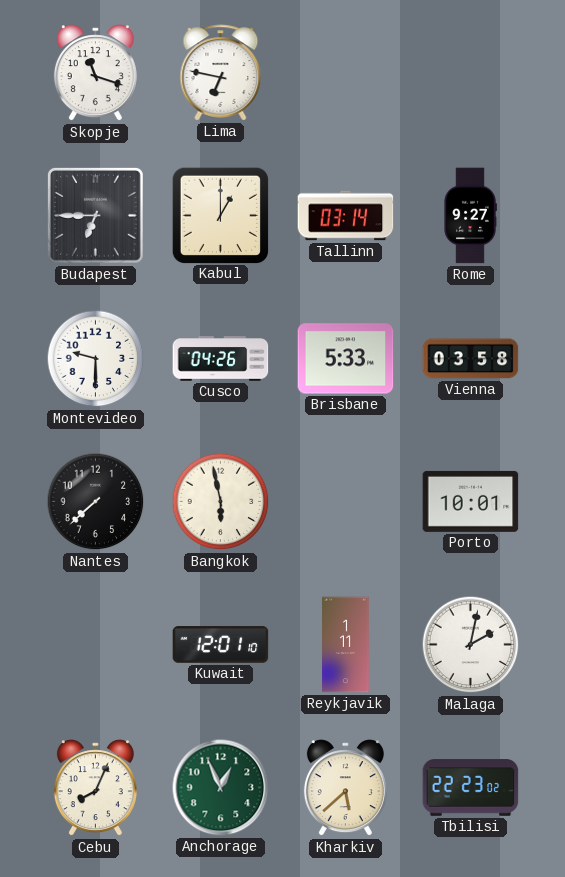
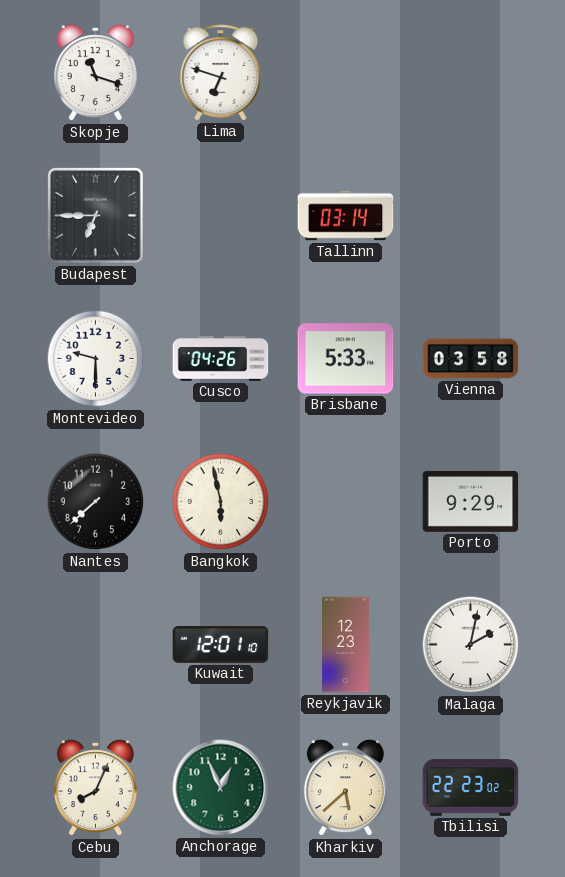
Lima: 6:47 -> 6:48 (221, 73)
Kabul: 1:00 -> none (220, 215)
Rome: 9:27 -> none (470, 216)
Porto: 10:01 -> 9:29 (471, 501)
Reykjavik: 1:11 -> 12:23 (346, 645)
